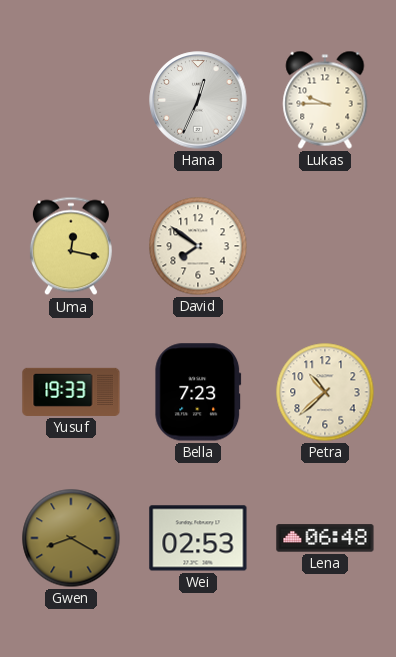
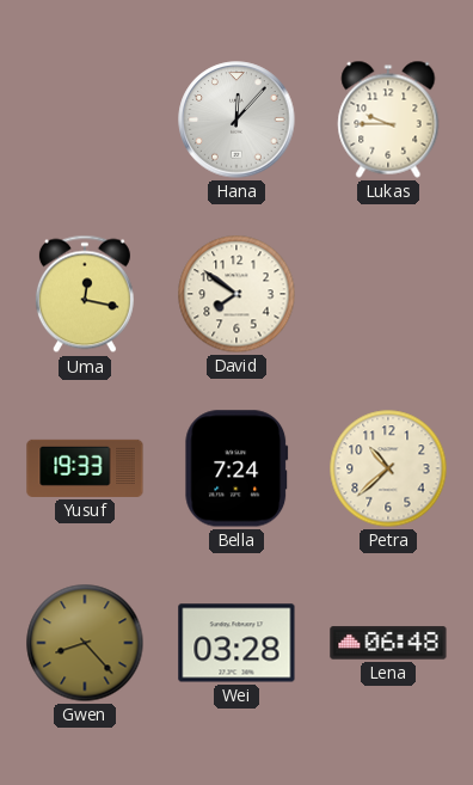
Hana: 12:34 -> 12:07 (236, 119)
Bella: 7:23 -> 7:24 (236, 468)
Gwen: 8:20 -> 8:23 (85, 643)
Wei: 02:53 -> 03:28 (236, 643)
